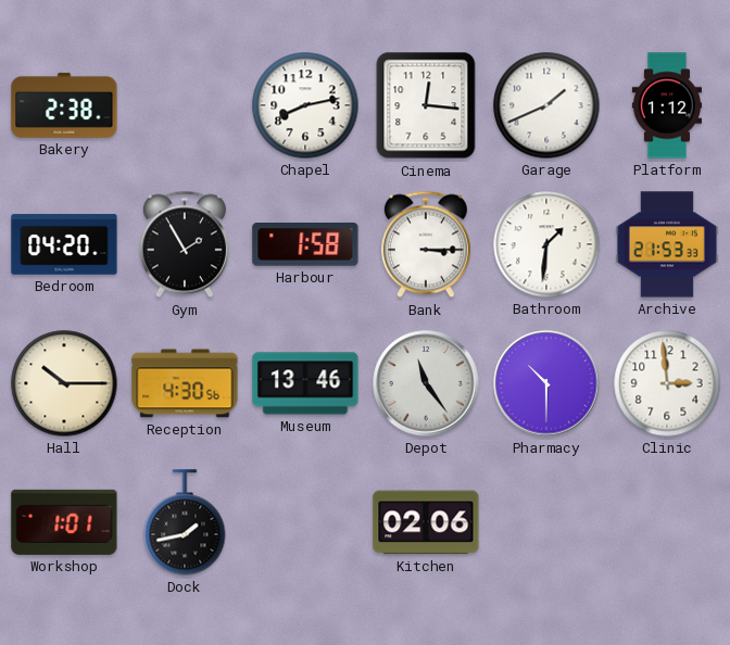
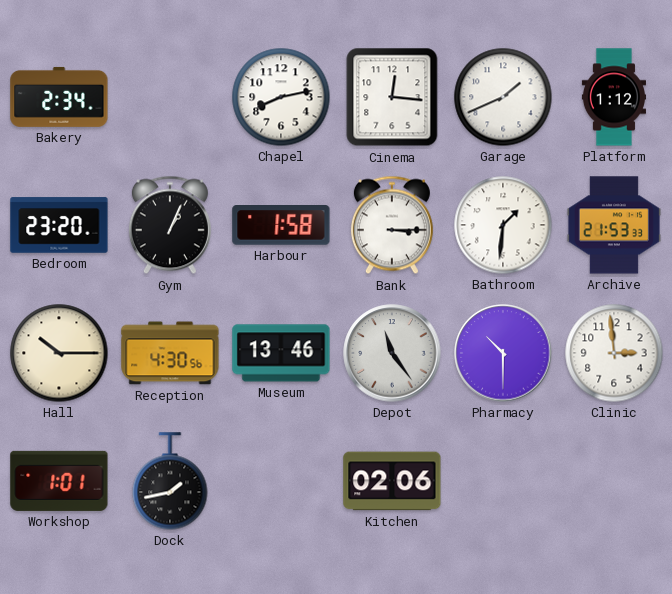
Bakery: 2:38 -> 2:34 (59, 97)
Bedroom: 04:20 -> 23:20 (59, 225)
Gym: 1:55 -> 1:04 (170, 225)
